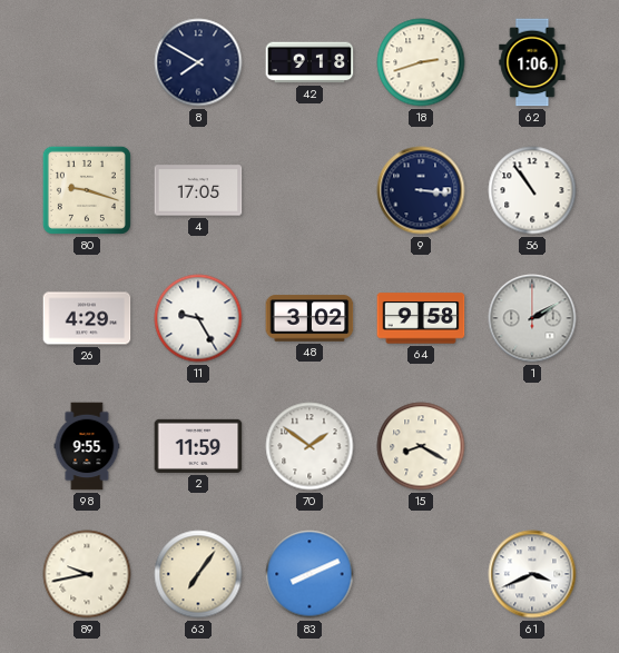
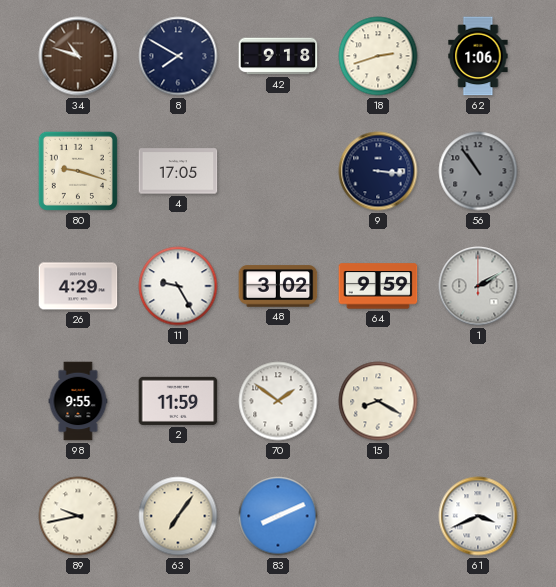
34: none -> 10:48 (78, 56)
56 dial: white -> grey (478, 171)
64: 9:58 -> 9:59 (378, 286)
